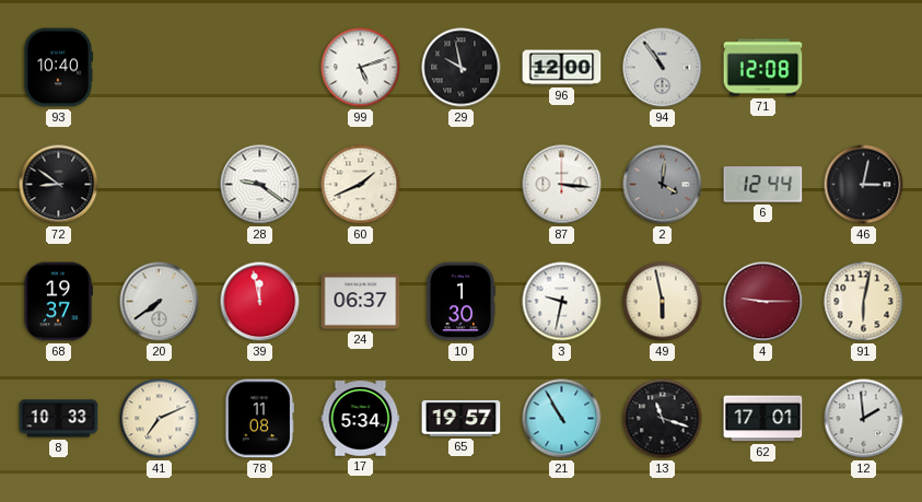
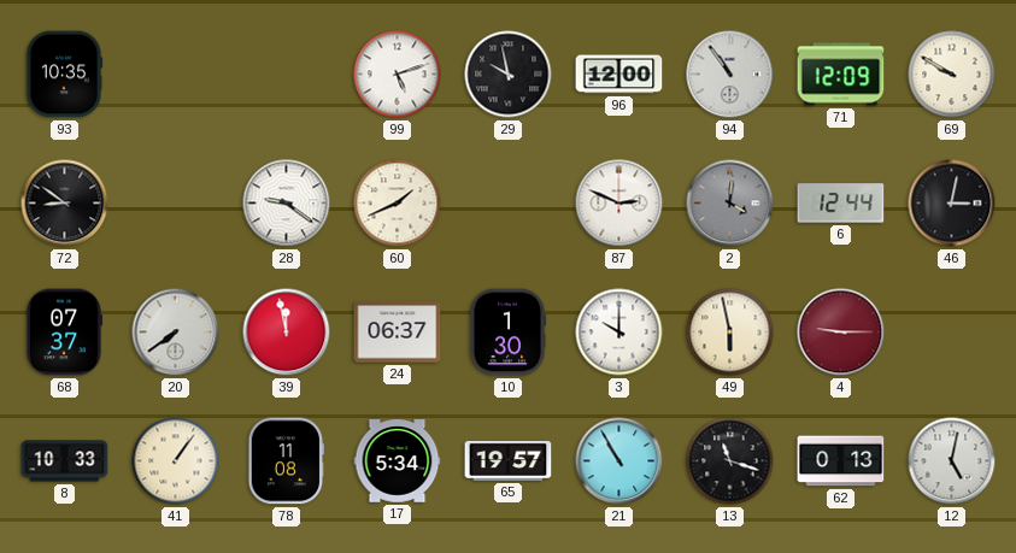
93: 10:40 -> 10:35 (64, 75)
71: 12:08 -> 12:09 (841, 75)
69: none -> 9:50 (952, 75)
87: 3:16 -> 2:49 (619, 204)
68: 19:37 -> 07:37 (64, 333)
3: 9:32 -> 10:00 (619, 333)
91: 6:02 -> none (864, 302)
41: 7:11 -> 1:06 (176, 461)
62: 17:01 -> 0:13 (841, 461)
12: 1:59 -> 5:02 (952, 461)
